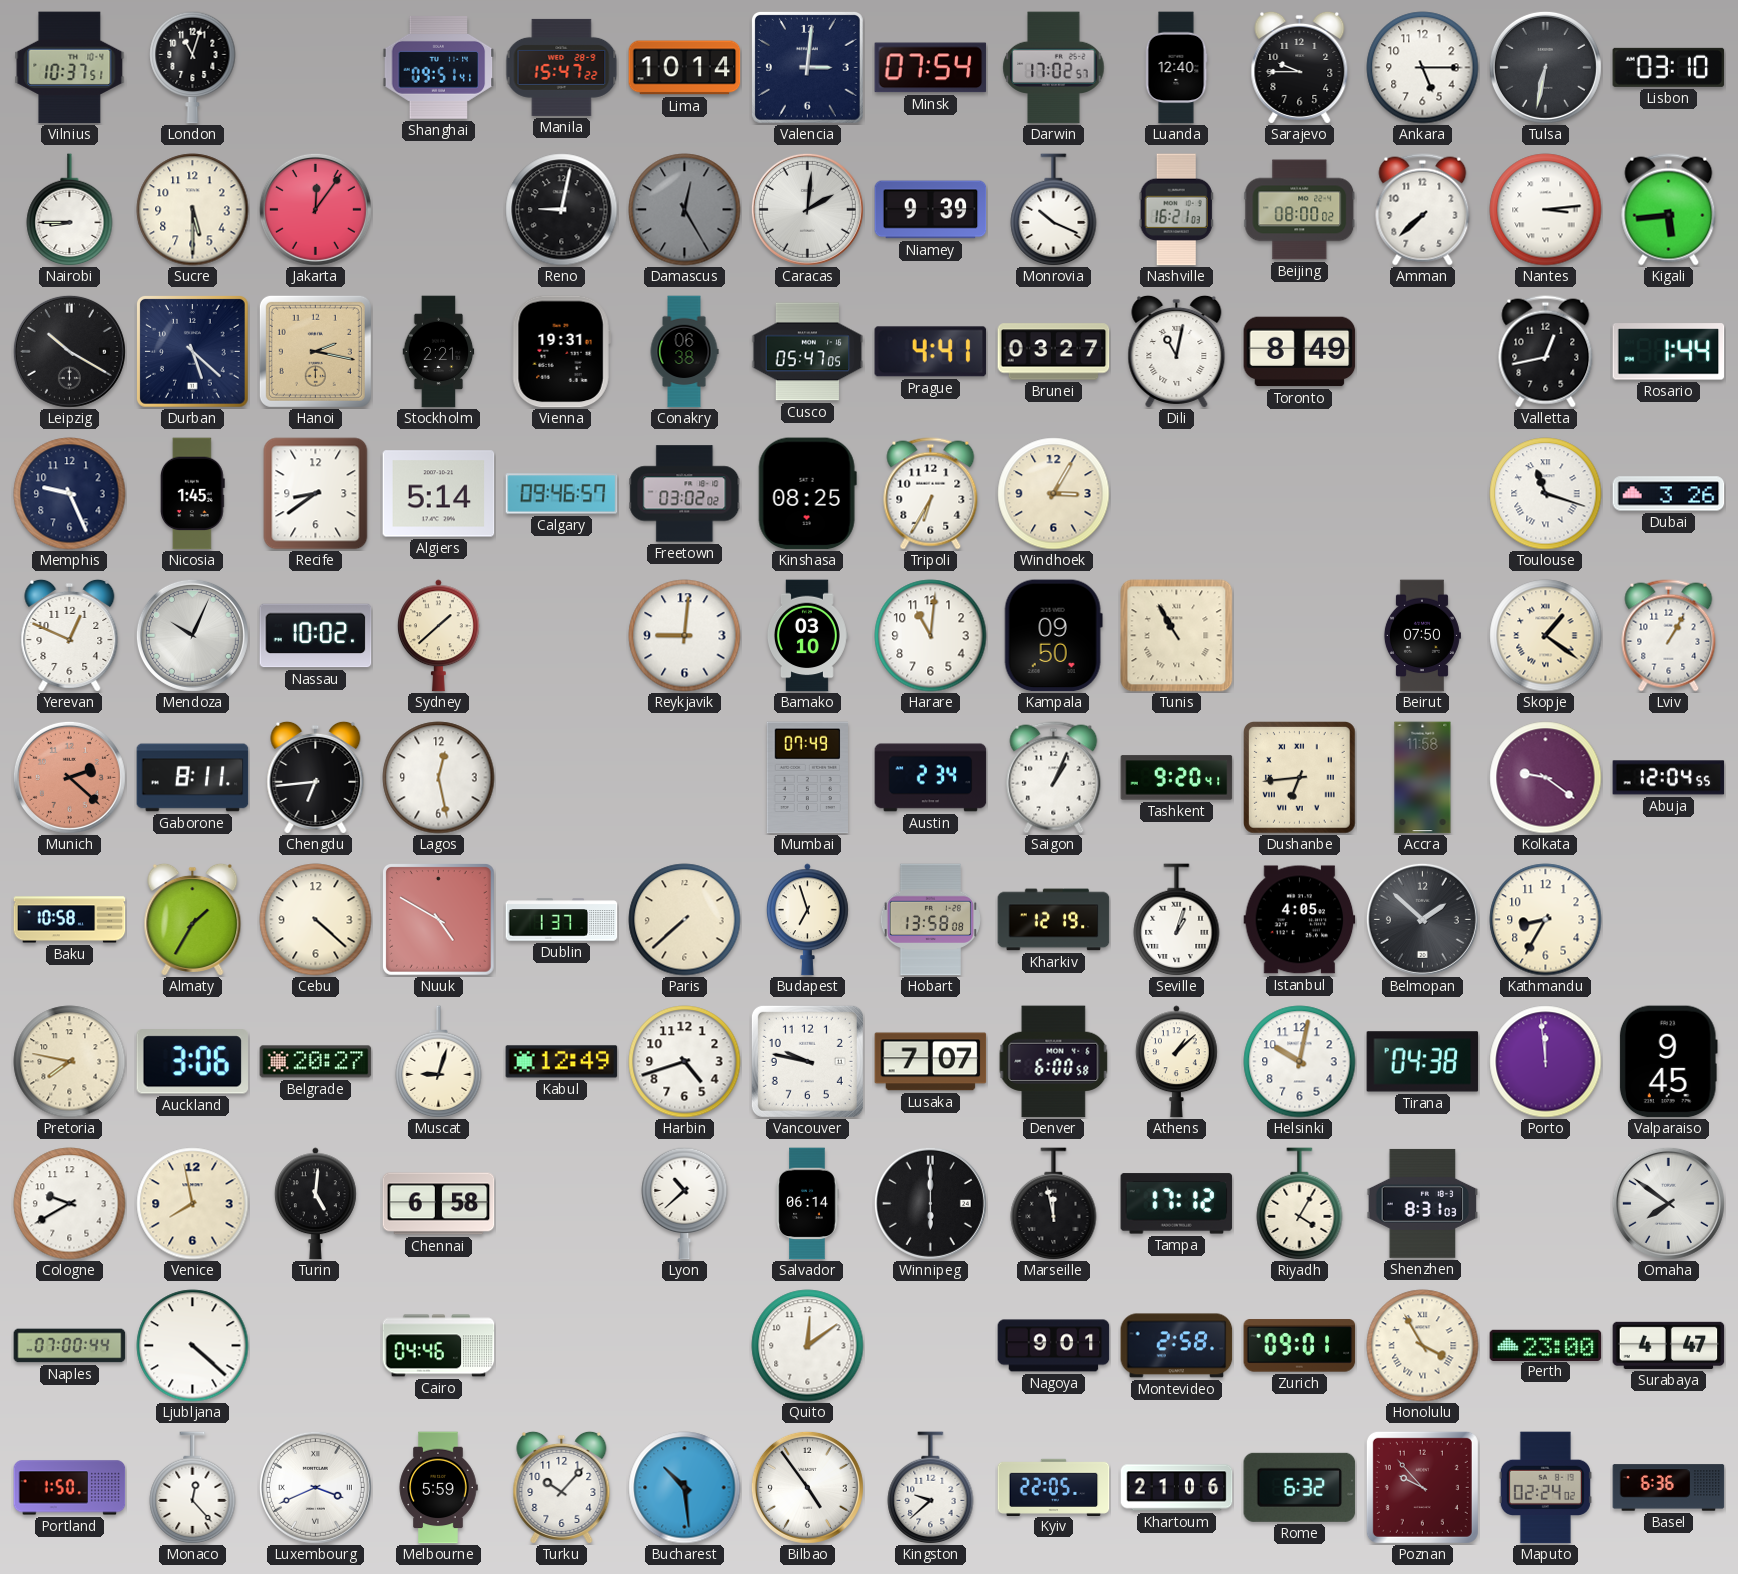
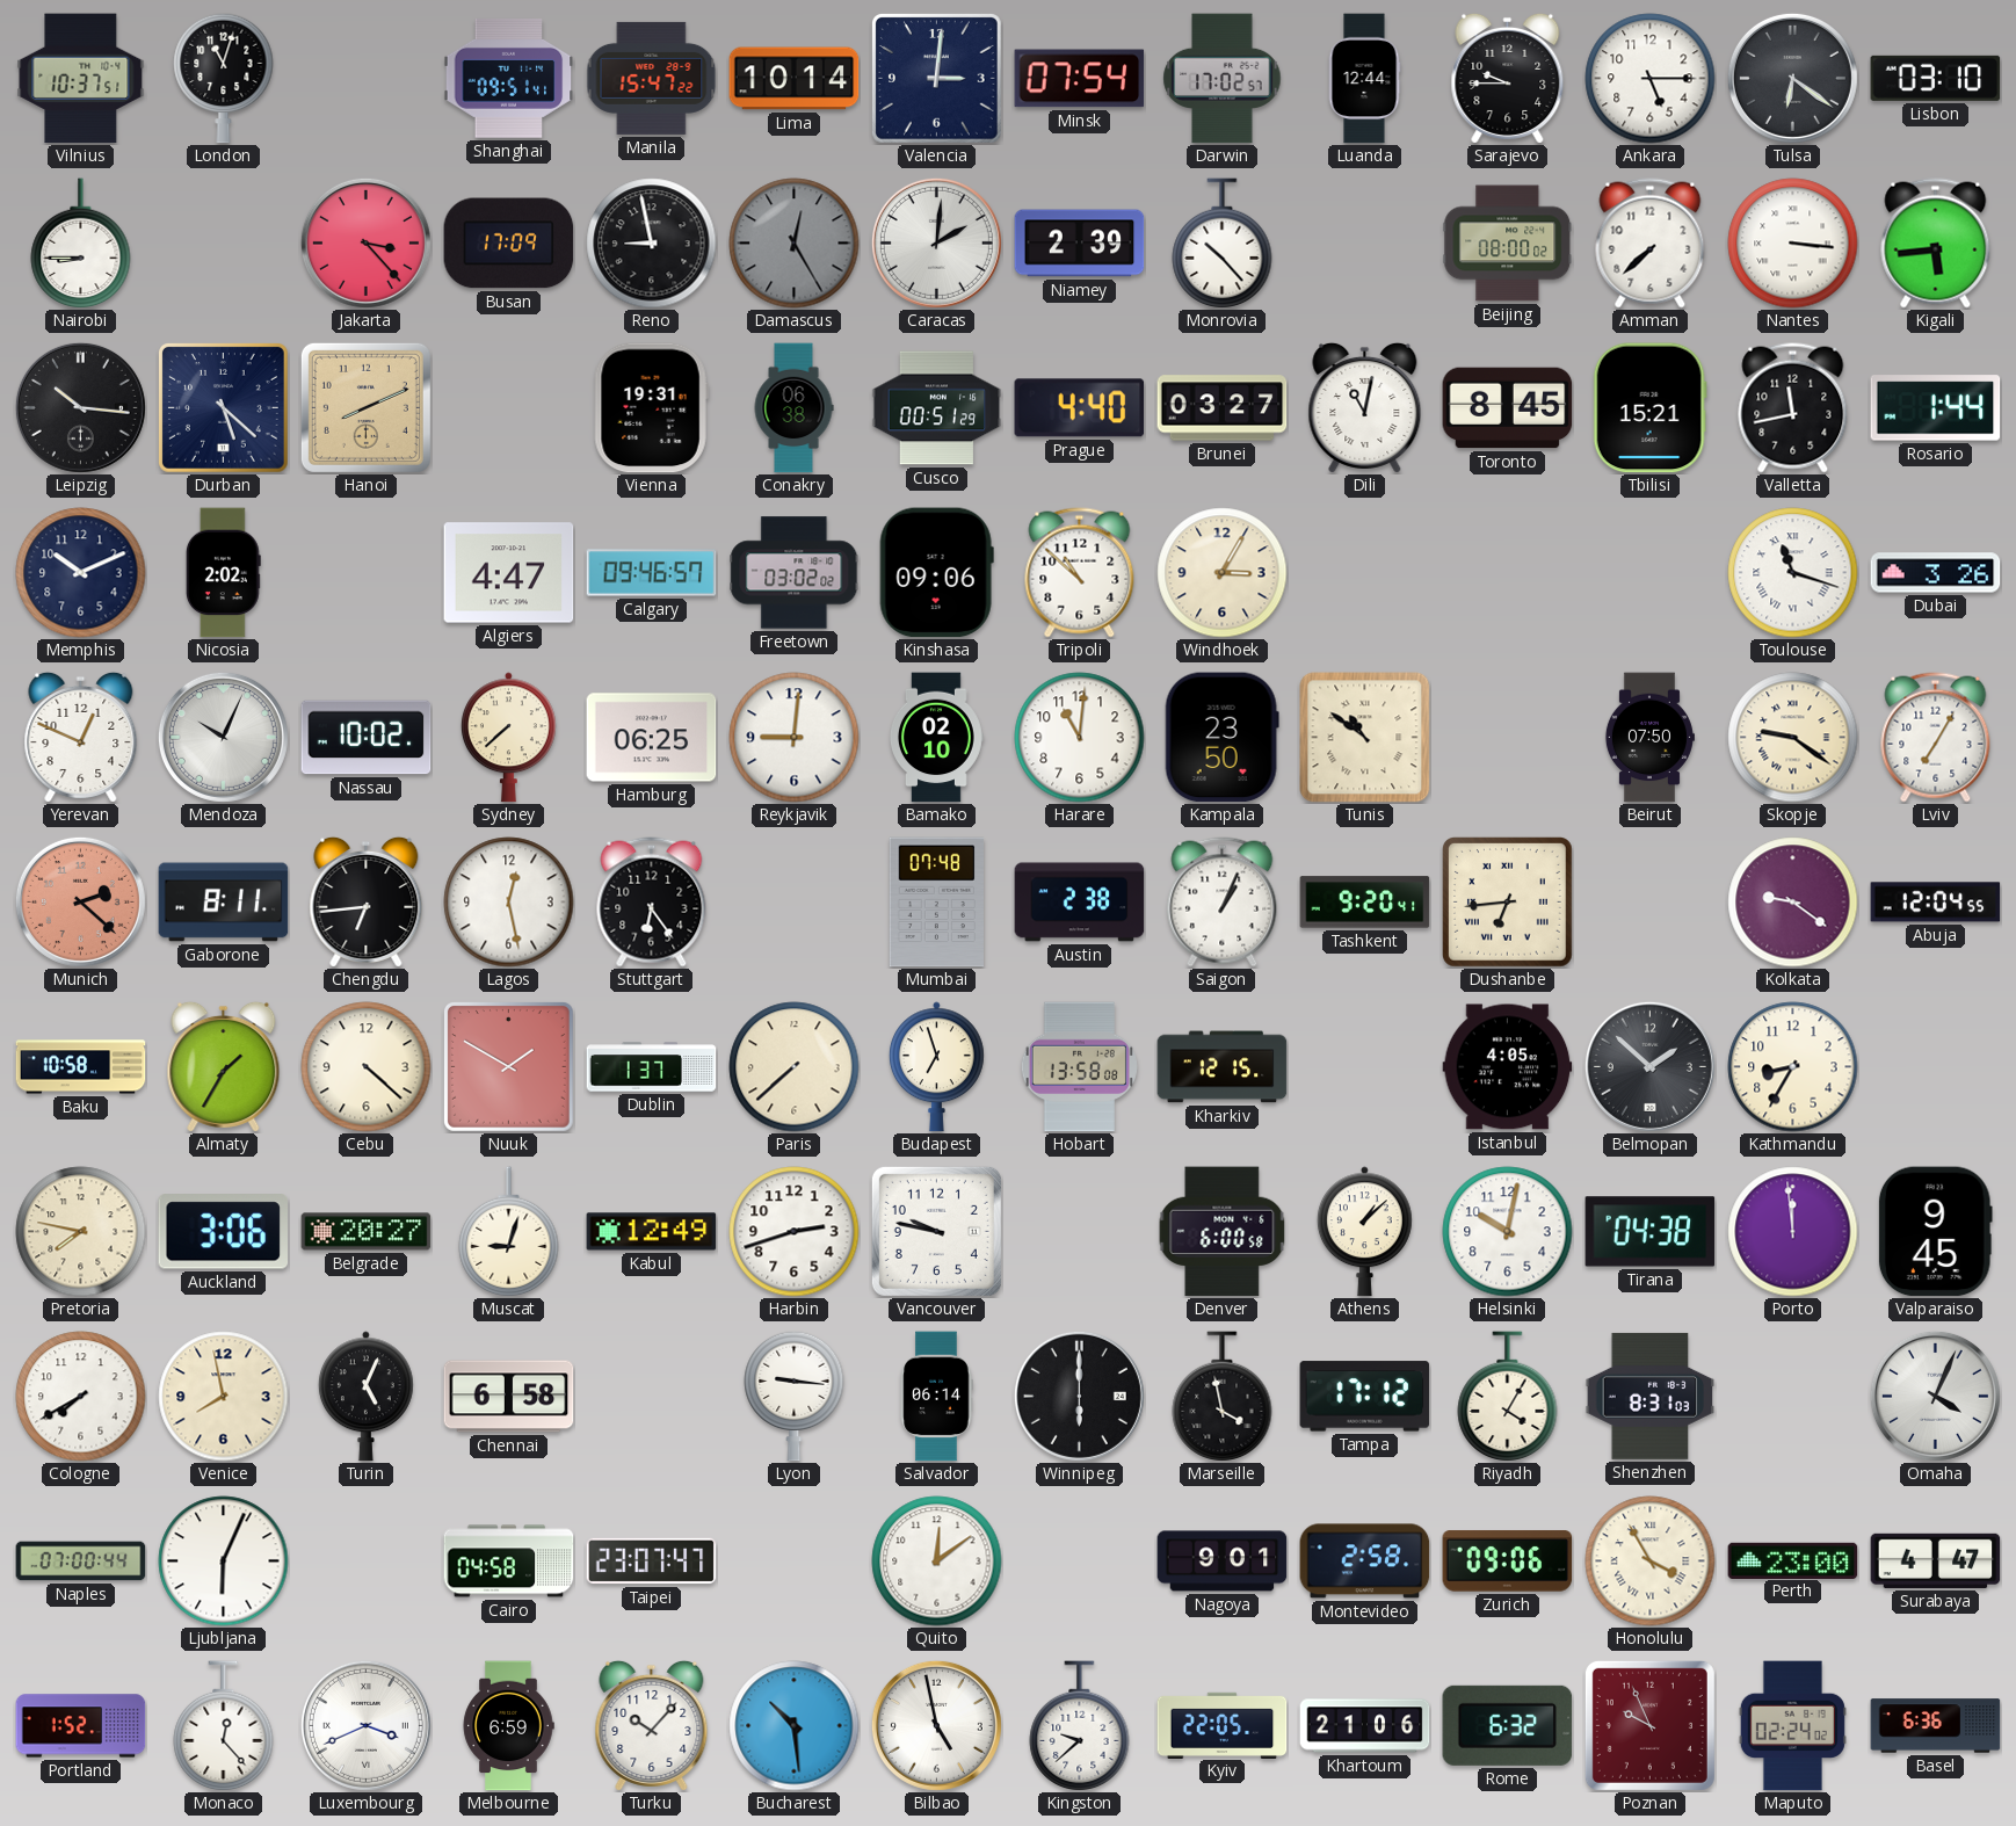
Luanda: 12:40 -> 12:44 (1364, 79)
Tulsa: 6:32 -> 6:21 (1792, 78)
Sucre: 5:30 -> none (193, 210)
Jakarta: 12:06 -> 3:23 (365, 242)
Busan: none -> 17:09 (509, 244)
Reno: 9:02 -> 8:58 (652, 244)
Niamey: 9:39 -> 2:39 (1080, 244)
Monrovia: 10:19 -> 10:23 (1223, 244)
Nashville: 16:21 -> none (1176, 210)
Nantes: 3:14 -> 3:16 (1793, 244)
Leipzig: 10:20 -> 10:16 (80, 407)
Hanoi: 2:17 -> 8:11 (365, 407)
Stockholm: 2:21 -> none (439, 352)
Cusco: 05:47 -> 00:51 (937, 408)
Prague: 4:41 -> 4:40 (1080, 408)
Toronto: 8:49 -> 8:45 (1508, 408)
Tbilisi: none -> 15:21 (1649, 408)
Valletta: 12:43 -> 11:43 (1793, 408)
Memphis: 9:26 -> 10:11 (81, 573)
Nicosia: 1:45 -> 2:02 (223, 573)
Recife: 8:39 -> none (316, 494)
Algiers: 5:14 -> 4:47 (509, 573)
Kinshasa: 08:25 -> 09:06 (936, 573)
Tripoli: 6:35 -> 10:52 (1080, 573)
Sydney: 1:38 -> 7:38 (508, 738)
Hamburg: none -> 06:25 (652, 738)
Bamako: 03:10 -> 02:10 (937, 738)
Kampala: 09:50 -> 23:50 (1221, 738)
Tunis: 10:55 -> 10:51 (1365, 738)
Skopje: 1:21 -> 9:21 (1793, 738)
Lviv: 1:05 -> 7:05 (1936, 738)
Stuttgart: none -> 6:24 (652, 903)
Mumbai: 07:49 -> 07:48 (936, 903)
Austin: 2:34 -> 2:38 (1080, 903)
Accra: 11:58 -> none (1423, 778)
Nuuk: 4:50 -> 1:50 (509, 1067)
Kharkiv: 12:19 -> 12:15 (1223, 1067)
Seville: 1:03 -> none (1177, 920)
Harbin: 4:42 -> 2:42 (795, 1232)
Lusaka: 7:07 -> none (931, 1062)
Cologne: 9:40 -> 7:40 (81, 1397)
Turin: 5:01 -> 5:04 (365, 1397)
Lyon: 10:38 -> 9:16 (795, 1396)
Marseille: 11:58 -> 3:58 (1223, 1397)
Omaha: 7:51 -> 4:04 (1935, 1396)
Ljubljana: 4:22 -> 6:04 (224, 1561)
Cairo: 04:46 -> 04:58 (509, 1561)
Taipei: none -> 23:07 (652, 1561)
Zurich: 09:01 -> 09:06 (1508, 1561)
Portland: 1:50 -> 1:52 (81, 1726)
Melbourne: 5:59 -> 6:59 (508, 1726)
Bilbao: 4:54 -> 4:58 (936, 1725)
Poznan: 9:53 -> 9:56 (1649, 1725)
